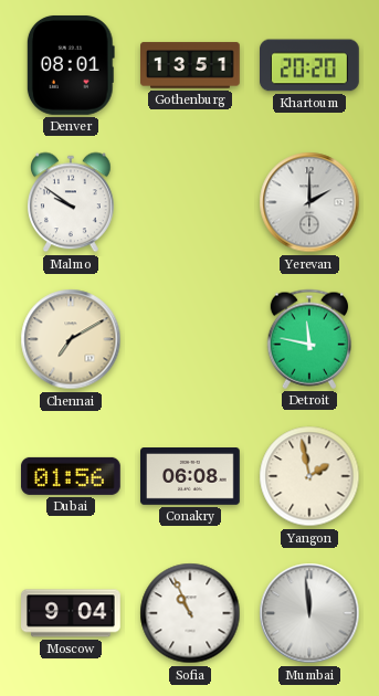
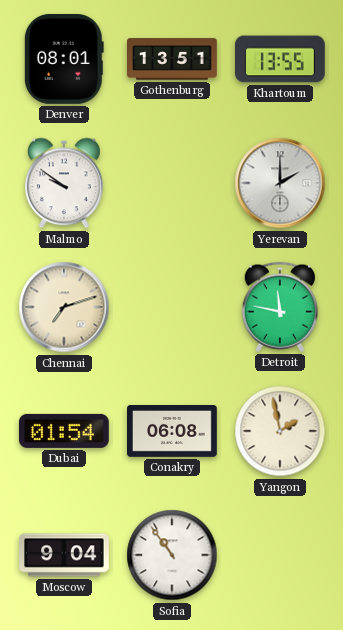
Khartoum: 20:20 -> 13:55 (281, 59)
Chennai: 7:10 -> 7:12 (64, 307)
Dubai: 01:56 -> 01:54 (64, 431)
Sofia: 10:56 -> 10:54 (172, 555)
Mumbai: 11:59 -> none (309, 613)
